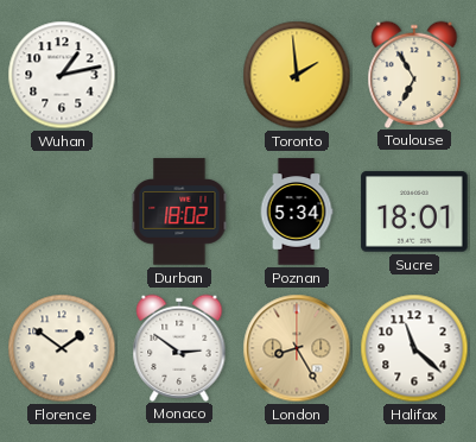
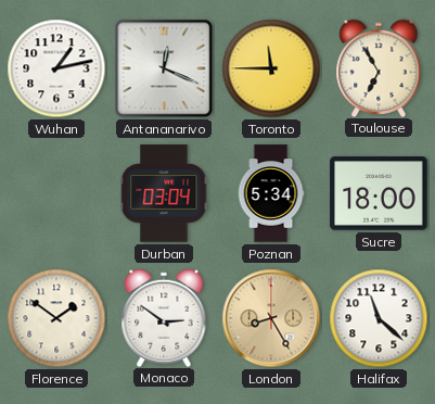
Antananarivo: none -> 12:19 (164, 68)
Toronto: 1:59 -> 11:45 (271, 68)
Durban: 18:02 -> 03:04 (164, 193)
Sucre: 18:01 -> 18:00 (379, 193)
